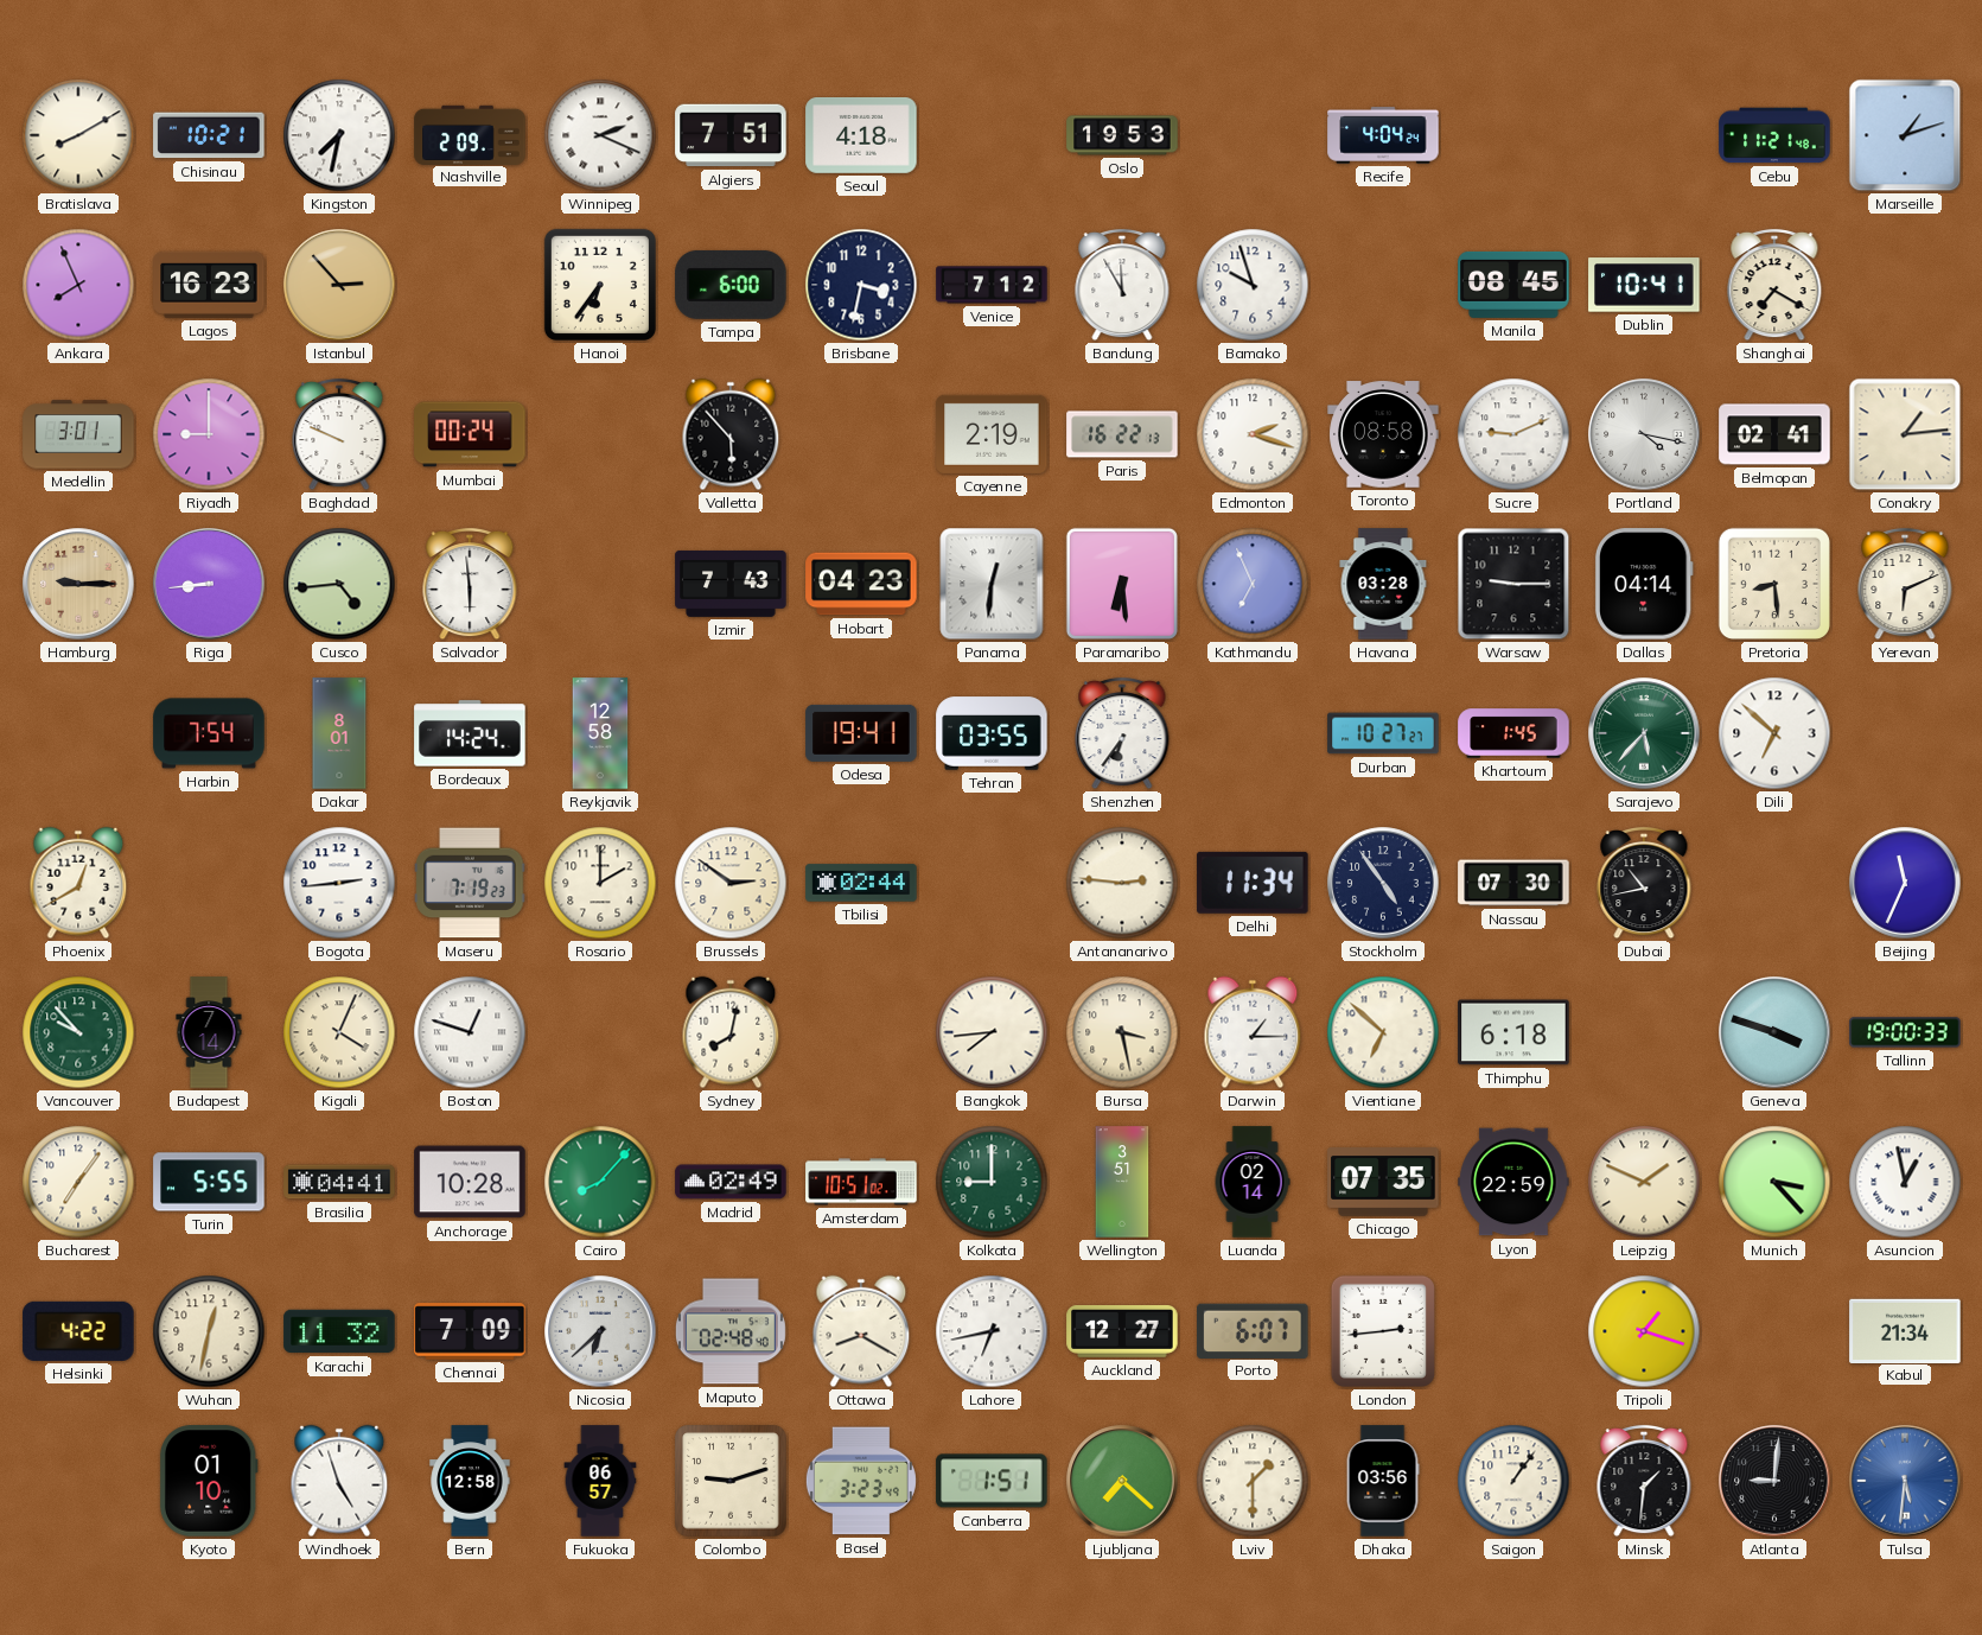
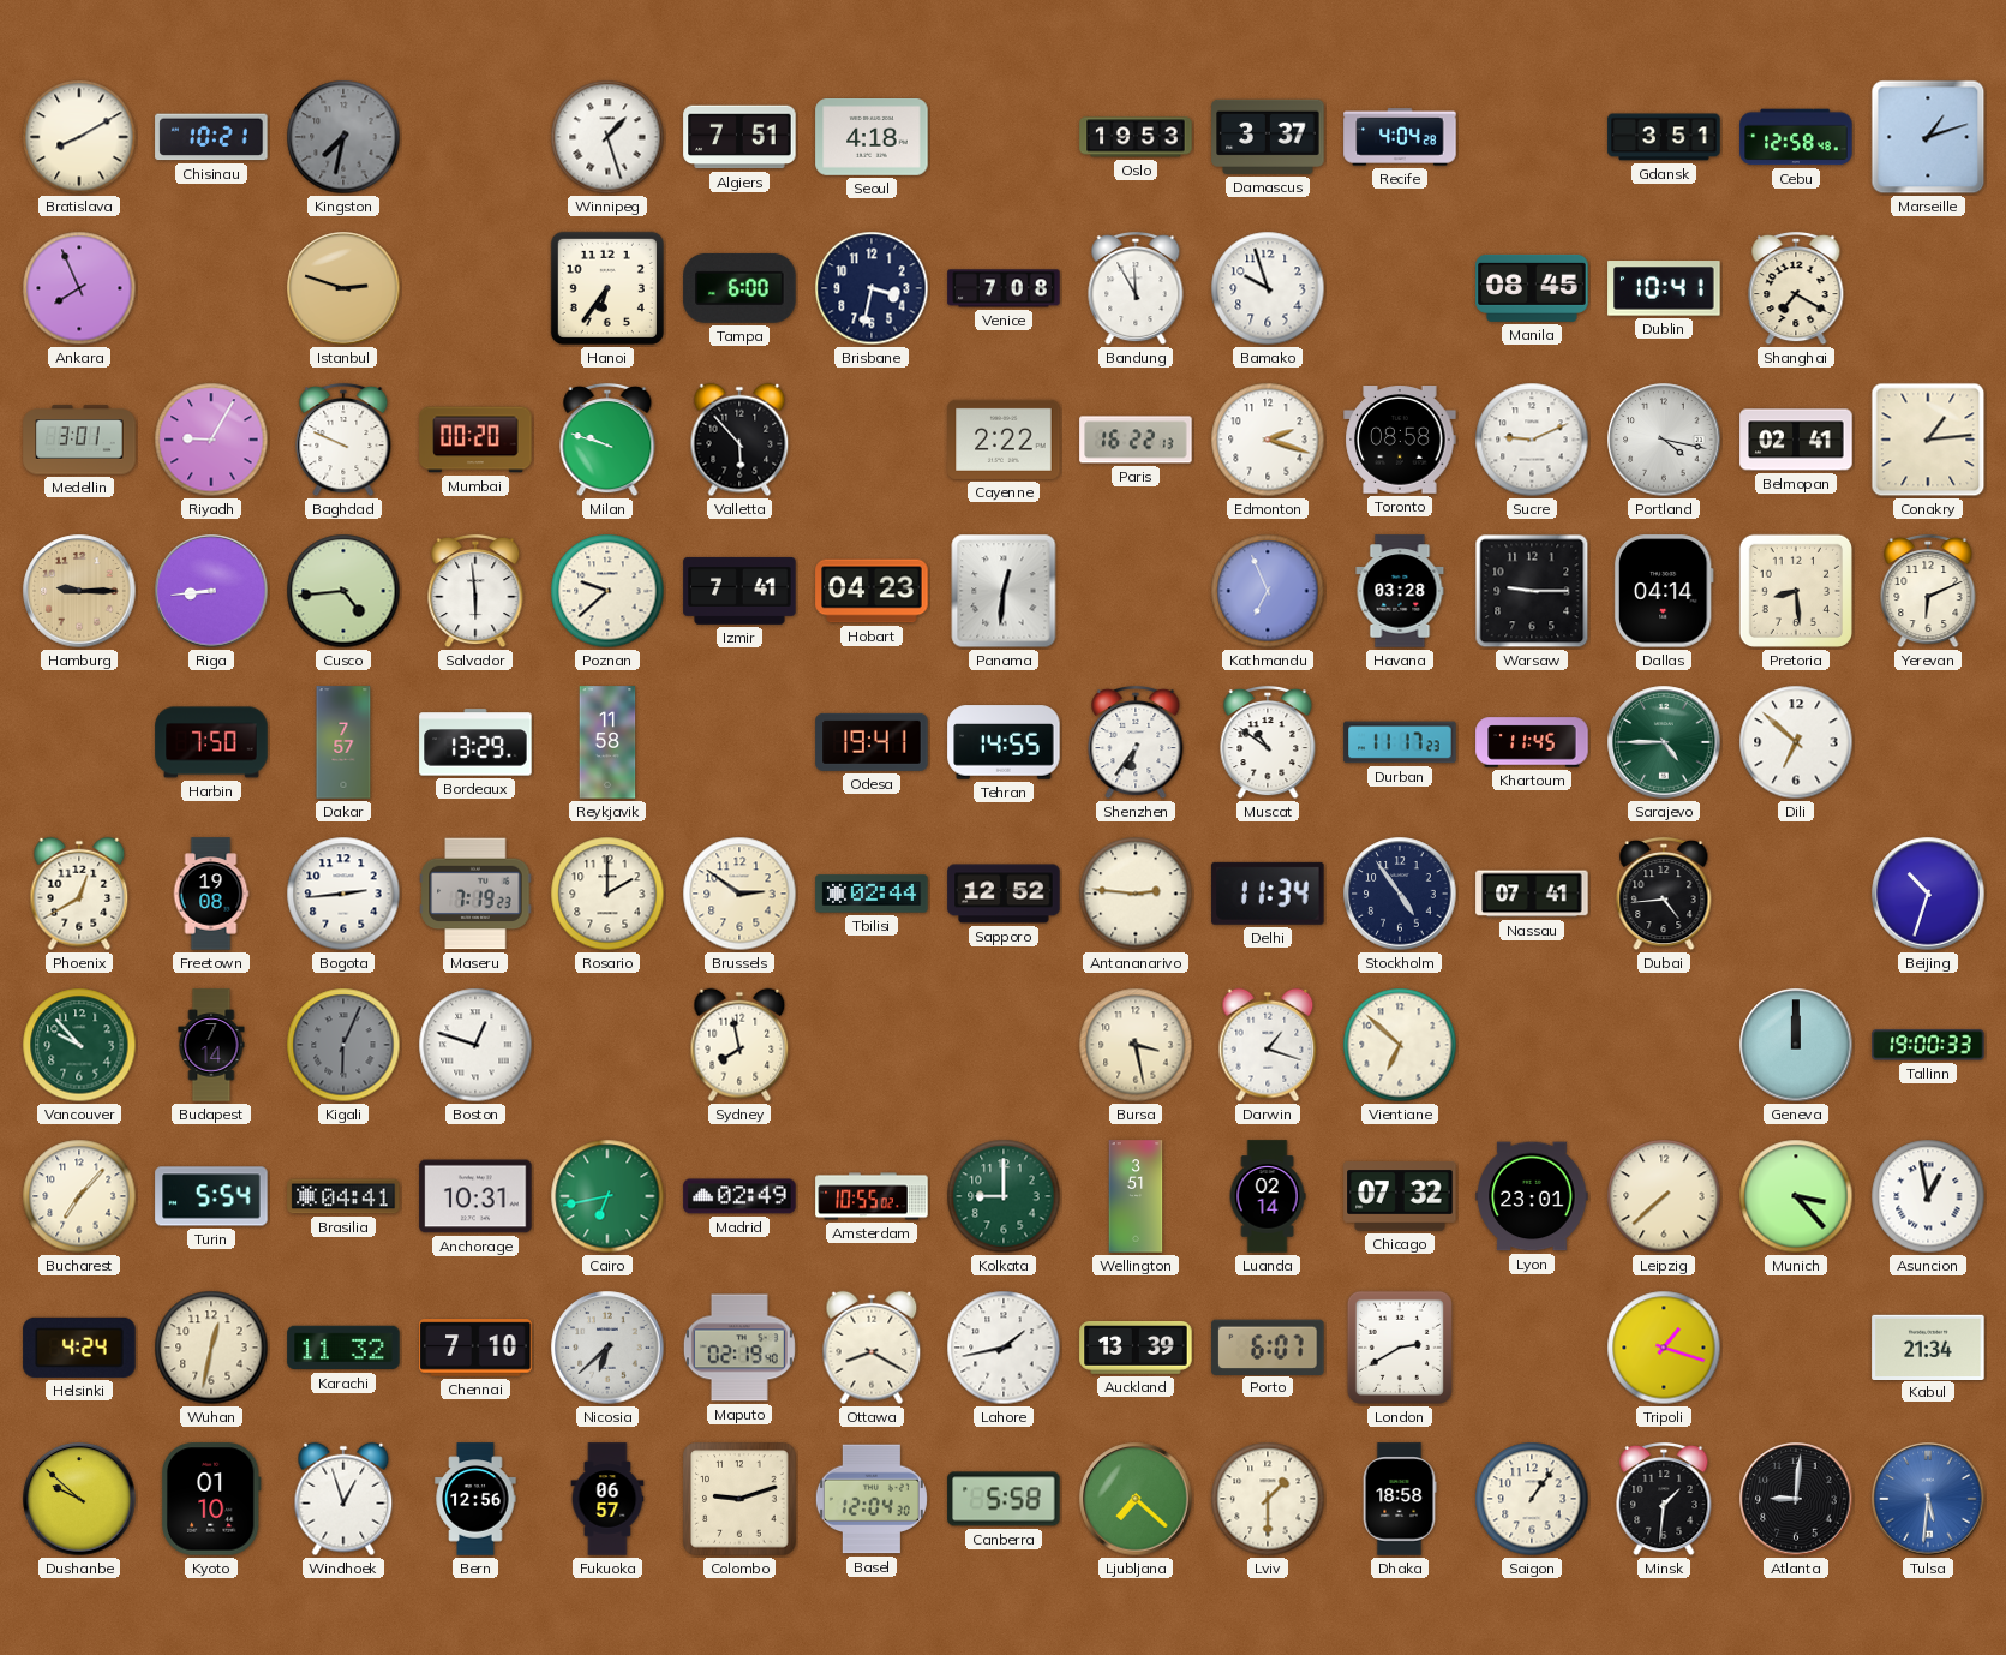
Kingston dial: white -> grey (343, 137)
Nashville: 2:09 -> none (470, 134)
Winnipeg: 2:19 -> 1:27 (607, 137)
Damascus: none -> 3:37 (1268, 137)
Recife: 4:04:24 -> 4:04:28 (1400, 137)
Gdansk: none -> 3:51 (1664, 137)
Cebu: 11:21 -> 12:58 (1796, 137)
Lagos: 16:23 -> none (209, 285)
Istanbul: 2:53 -> 2:48 (343, 288)
Venice: 7:12 -> 7:08 (1004, 288)
Riyadh: 9:00 -> 9:05 (211, 440)
Mumbai: 00:24 -> 00:20 (475, 440)
Milan: none -> 9:48 (607, 440)
Cayenne: 2:19 -> 2:22 (1004, 440)
Poznan: none -> 9:38 (607, 591)
Izmir: 7:43 -> 7:41 (739, 591)
Paramaribo: 6:29 -> none (1122, 584)
Harbin: 7:54 -> 7:50 (211, 742)
Dakar: 8:01 -> 7:57 (343, 742)
Bordeaux: 14:24 -> 13:29 (475, 742)
Reykjavik: 12:58 -> 11:58 (607, 742)
Tehran: 03:55 -> 14:55 (1004, 742)
Muscat: none -> 10:51 (1268, 742)
Durban: 10:27 -> 11:17 (1400, 742)
Khartoum: 1:45 -> 11:45 (1532, 742)
Sarajevo: 5:37 -> 4:45 (1664, 742)
Freetown: none -> 19:08 (211, 894)
Sapporo: none -> 12:52 (1004, 894)
Nassau: 07:30 -> 07:41 (1532, 894)
Dubai: 10:43 -> 4:44 (1664, 894)
Beijing: 11:34 -> 10:33 (1928, 894)
Kigali: 4:04 -> 6:04 (343, 1045)
Kigali dial: cream -> grey (343, 1045)
Sydney: 8:02 -> 7:58 (739, 1045)
Bangkok: 7:44 -> none (992, 1032)
Darwin: 1:15 -> 1:18 (1268, 1045)
Thimphu: 6:18 -> none (1513, 1032)
Geneva: 3:48 -> 12:00 (1796, 1045)
Bucharest: 7:06 -> 7:07 (79, 1196)
Turin: 5:55 -> 5:54 (211, 1196)
Anchorage: 10:28 -> 10:31 (475, 1196)
Cairo: 8:07 -> 6:43 (607, 1196)
Amsterdam: 10:51 -> 10:55 (872, 1196)
Chicago: 07:35 -> 07:32 (1400, 1197)
Lyon: 22:59 -> 23:01 (1532, 1196)
Leipzig: 1:49 -> 7:38 (1664, 1196)
Helsinki: 4:22 -> 4:24 (79, 1348)
Chennai: 7:09 -> 7:10 (475, 1348)
Maputo: 02:48 -> 02:19 (739, 1348)
Lahore: 6:43 -> 1:43 (1004, 1348)
Auckland: 12:27 -> 13:39 (1136, 1349)
London: 2:44 -> 2:40 (1400, 1348)
Dushanbe: none -> 9:52 (79, 1499)
Windhoek: 4:57 -> 12:57 (343, 1499)
Bern: 12:58 -> 12:56 (475, 1499)
Basel: 3:23 -> 12:04 (872, 1499)
Canberra: 1:51 -> 5:58 (1004, 1499)
Dhaka: 03:56 -> 18:58 (1400, 1499)
